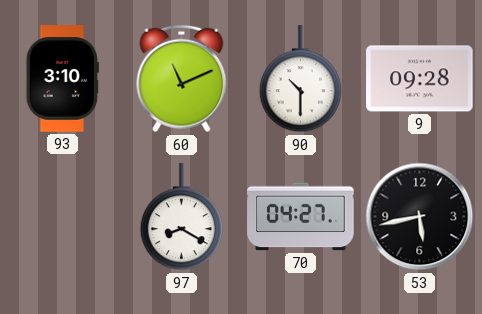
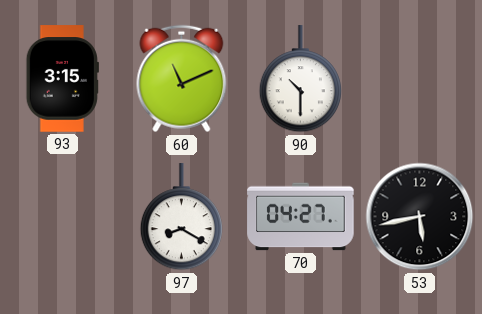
93: 3:10 -> 3:15 (62, 79)
9: 09:28 -> none (420, 79)
